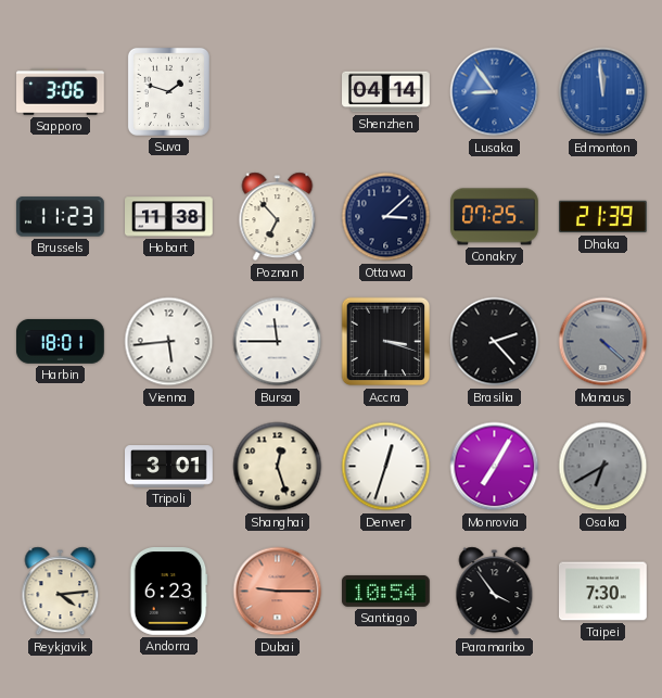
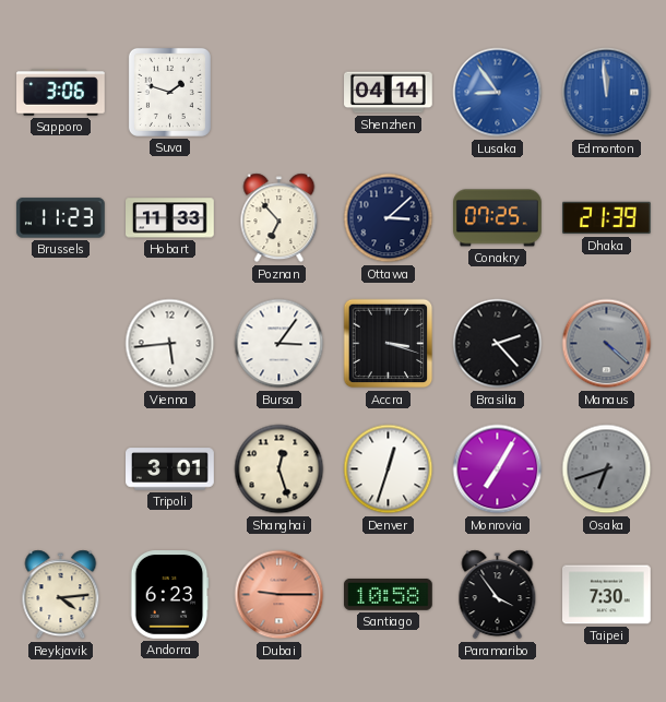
Hobart: 11:38 -> 11:33 (170, 218)
Harbin: 18:01 -> none (61, 342)
Bursa: 11:45 -> 3:06 (280, 344)
Osaka: 6:40 -> 6:42 (607, 469)
Santiago: 10:54 -> 10:58 (388, 594)
